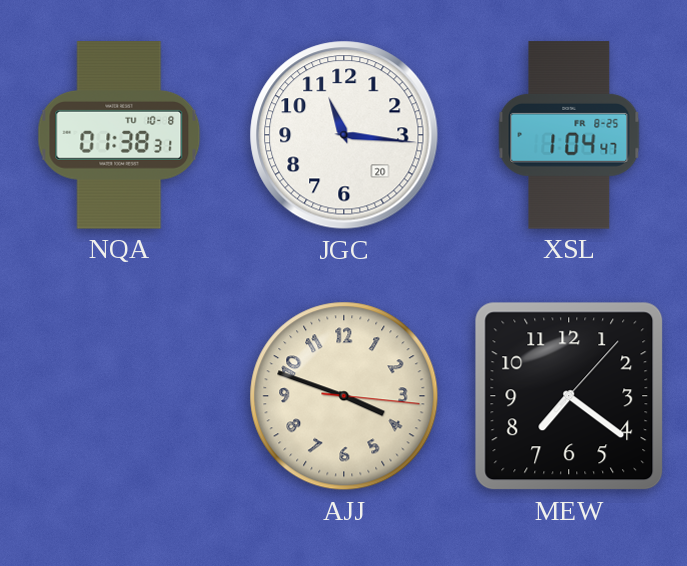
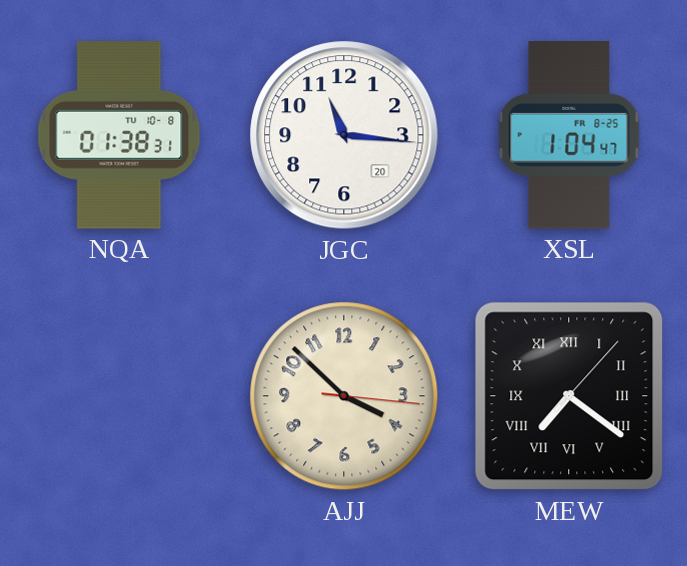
AJJ: 3:48 -> 3:52 (344, 396)
MEW numerals: Arabic -> Roman (569, 396)
